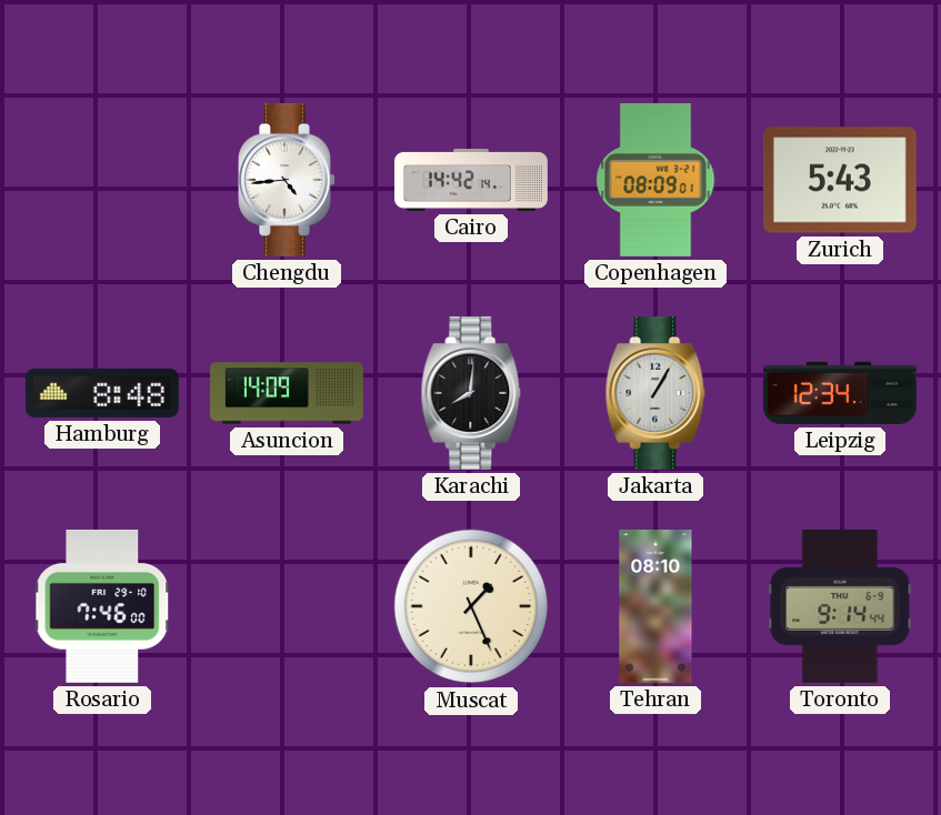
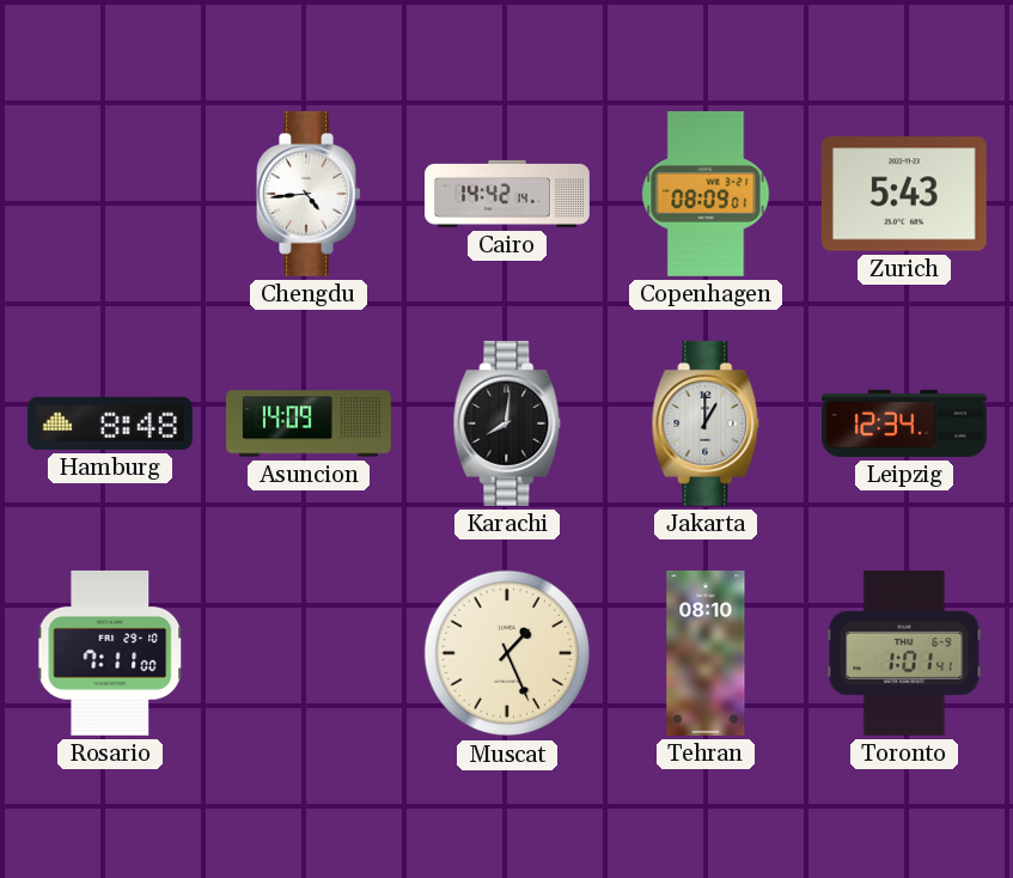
Jakarta: 1:05 -> 1:00 (706, 423)
Rosario: 7:46 -> 7:11 (110, 653)
Toronto: 9:14 -> 1:01 (904, 653)
